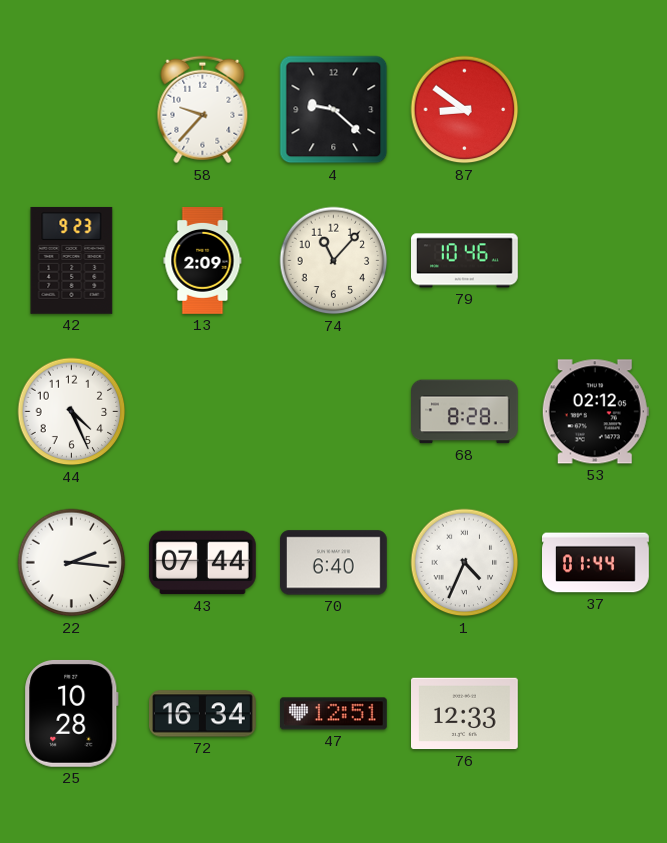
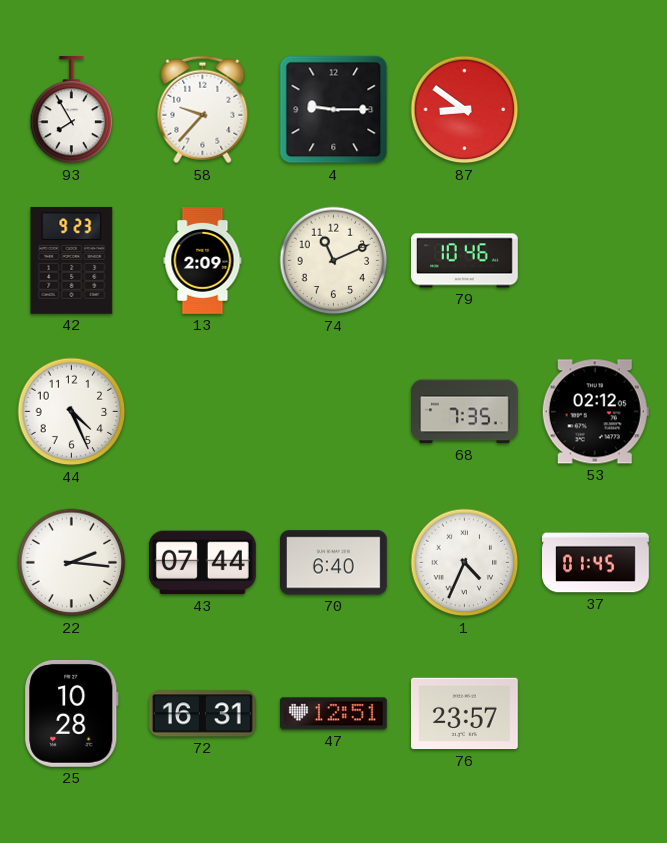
93: none -> 7:55 (72, 111)
4: 9:22 -> 9:15 (334, 110)
74: 11:07 -> 11:11 (334, 261)
68: 8:28 -> 7:35 (465, 412)
37: 01:44 -> 01:45 (596, 563)
72: 16:34 -> 16:31 (203, 714)
76: 12:33 -> 23:57 (465, 714)
